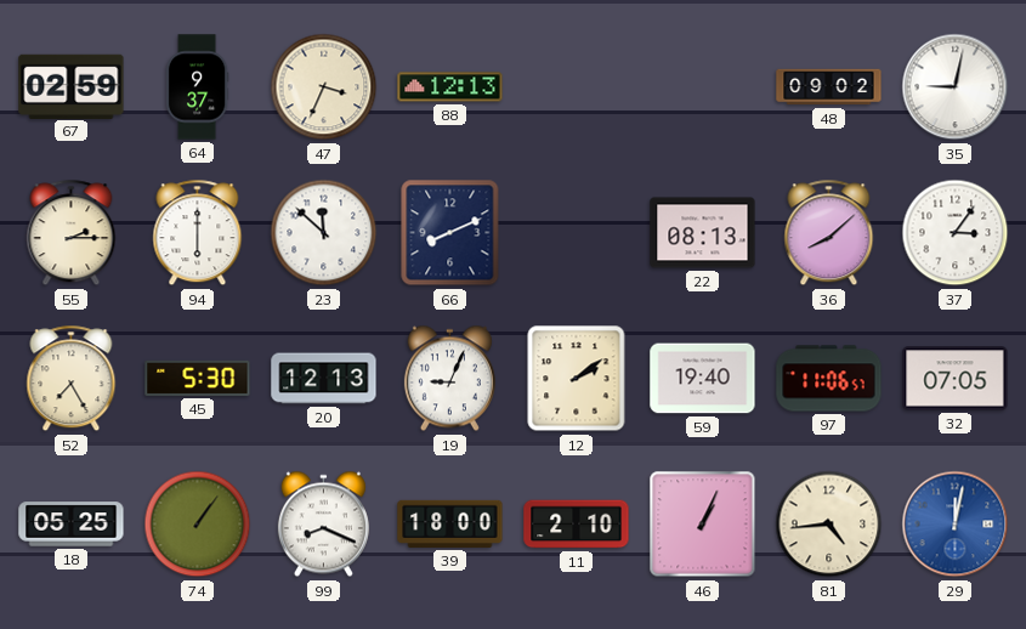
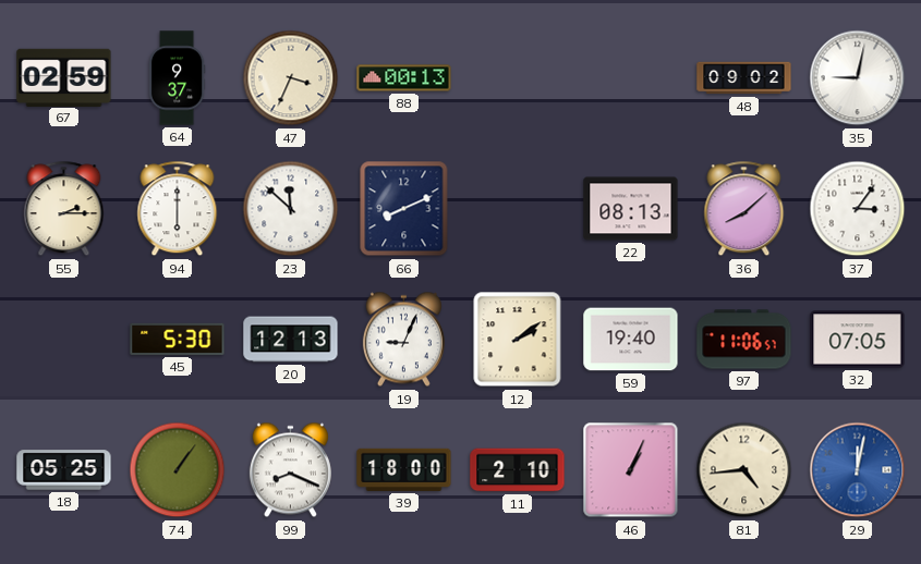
88: 12:13 -> 00:13 (404, 78)
52: 7:25 -> none (72, 379)
